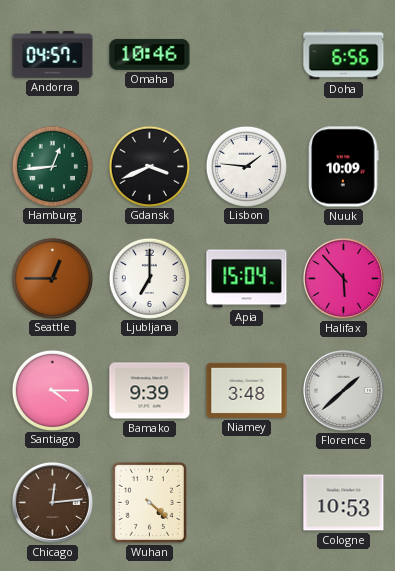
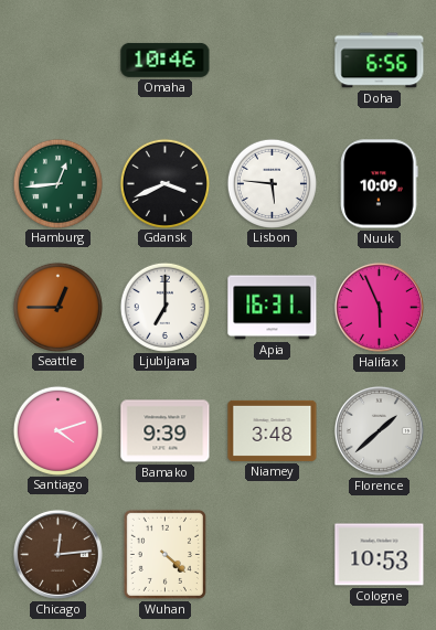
Andorra: 04:57 -> none (53, 54)
Lisbon: 1:46 -> 5:46 (272, 183)
Apia: 15:04 -> 16:31 (273, 308)
Halifax: 5:53 -> 5:56 (379, 307)
Santiago: 4:15 -> 4:12 (57, 430)
